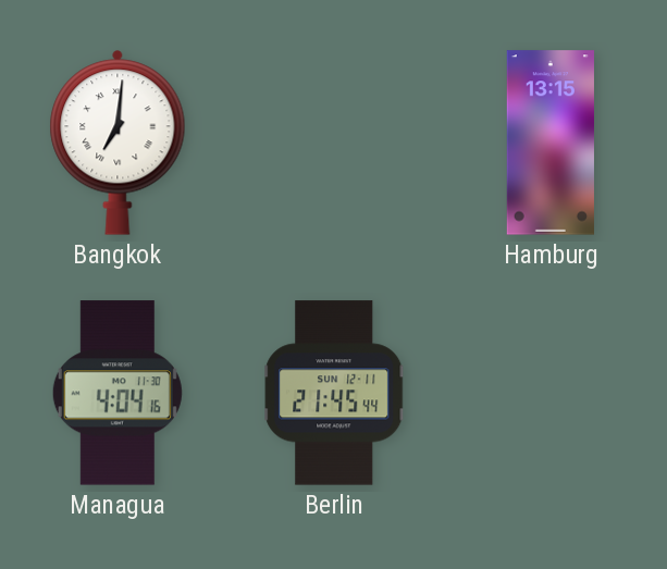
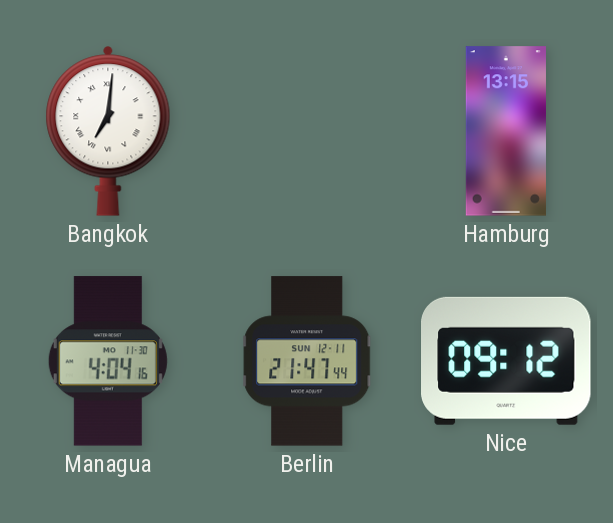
Berlin: 21:45 -> 21:47 (308, 361)
Nice: none -> 09:12 (507, 361)
